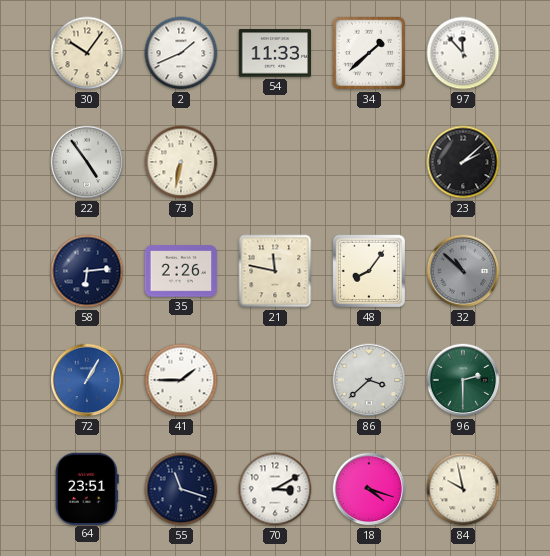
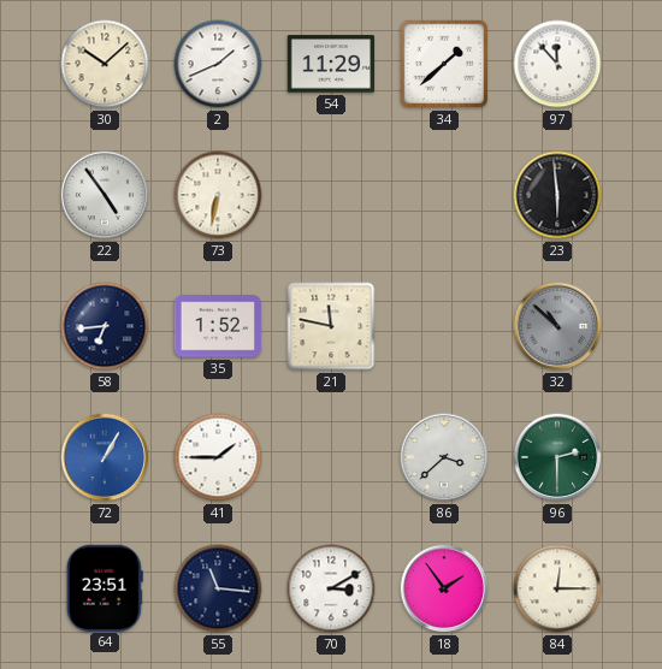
30: 10:06 -> 10:08 (105, 64)
54: 11:33 -> 11:29 (331, 64)
23: 2:08 -> 5:59 (557, 195)
58: 6:14 -> 6:44 (105, 326)
35: 2:26 -> 1:52 (218, 326)
48: 8:06 -> none (369, 271)
55: 11:18 -> 11:16 (218, 588)
18: 4:18 -> 1:54 (444, 588)
84: 9:58 -> 12:15 (557, 588)
